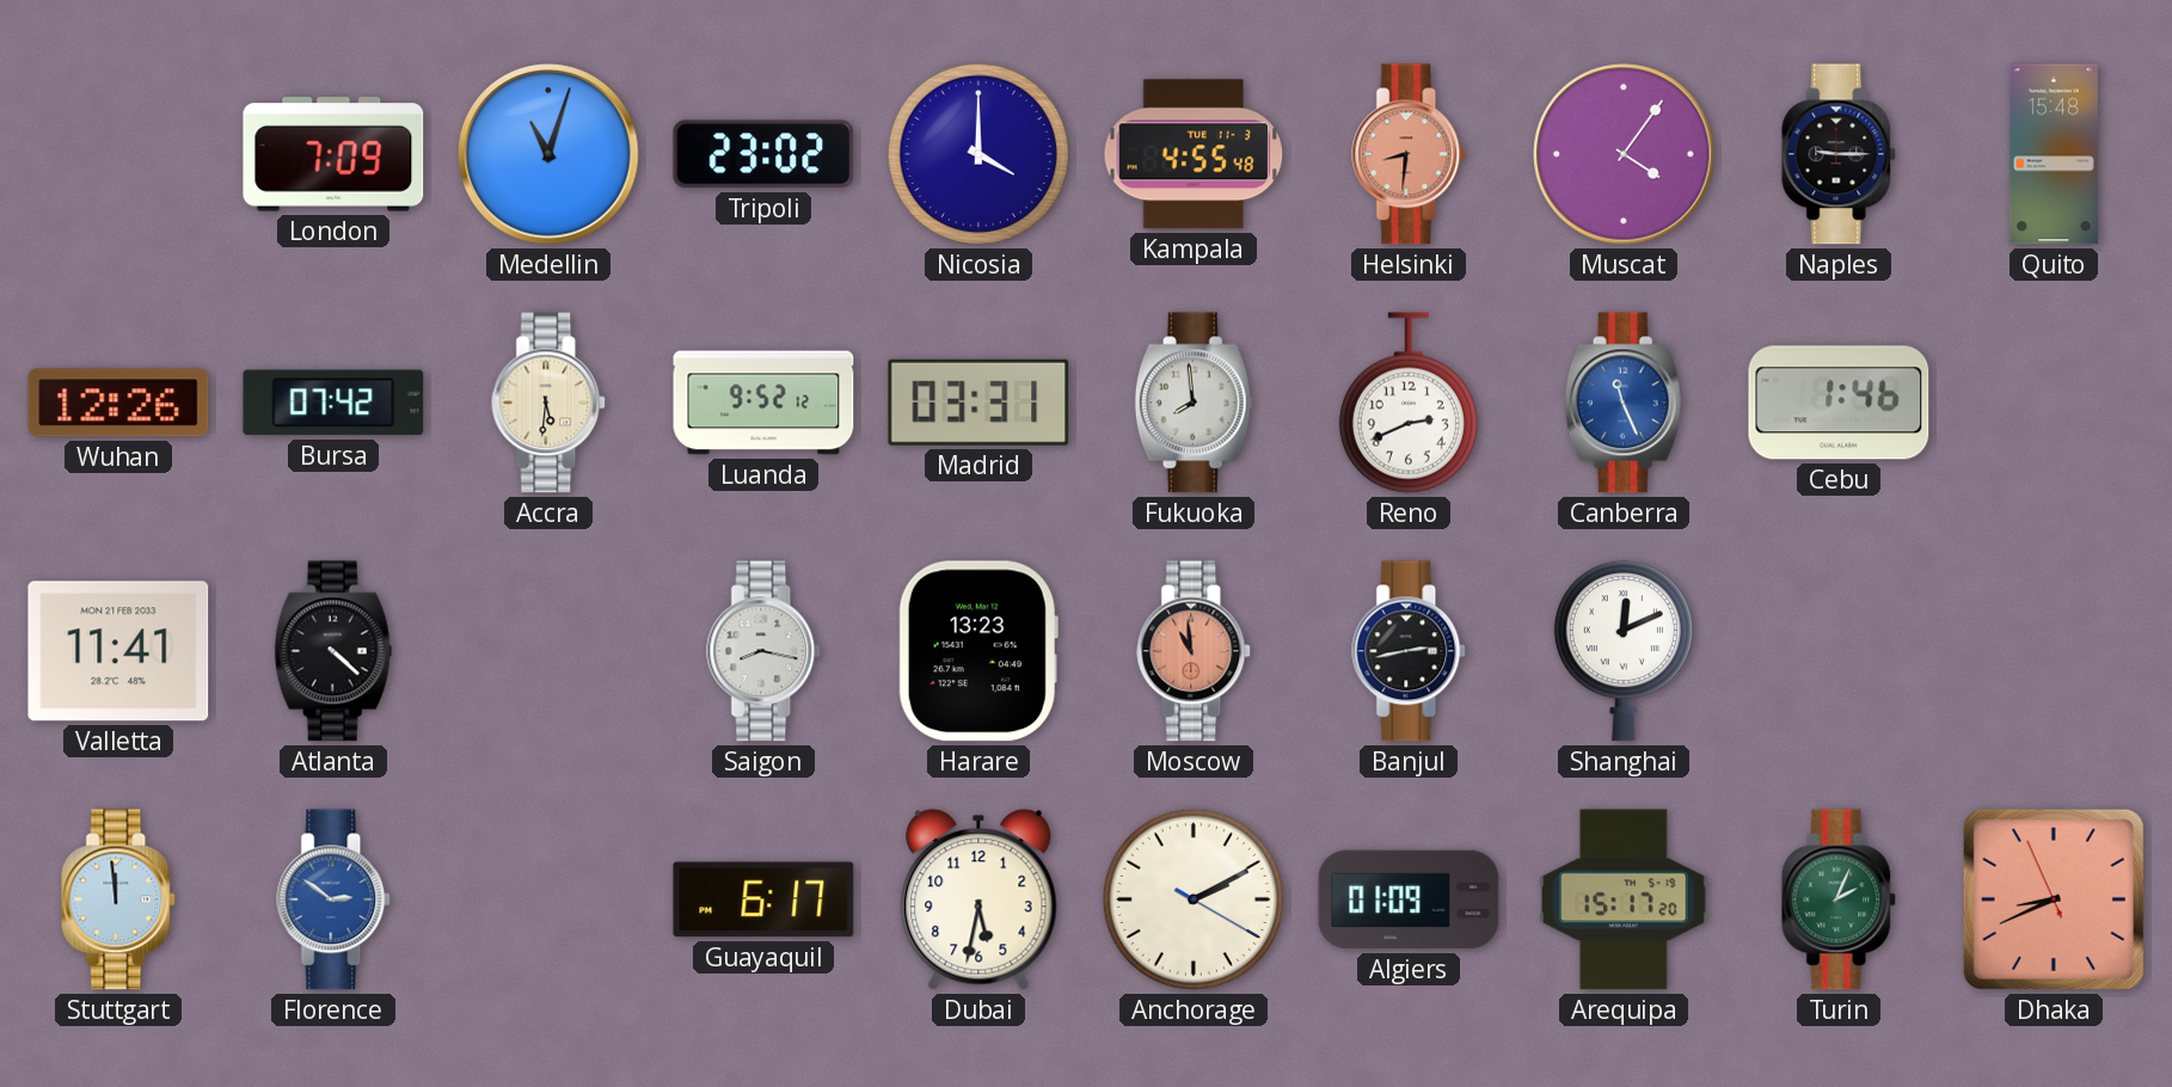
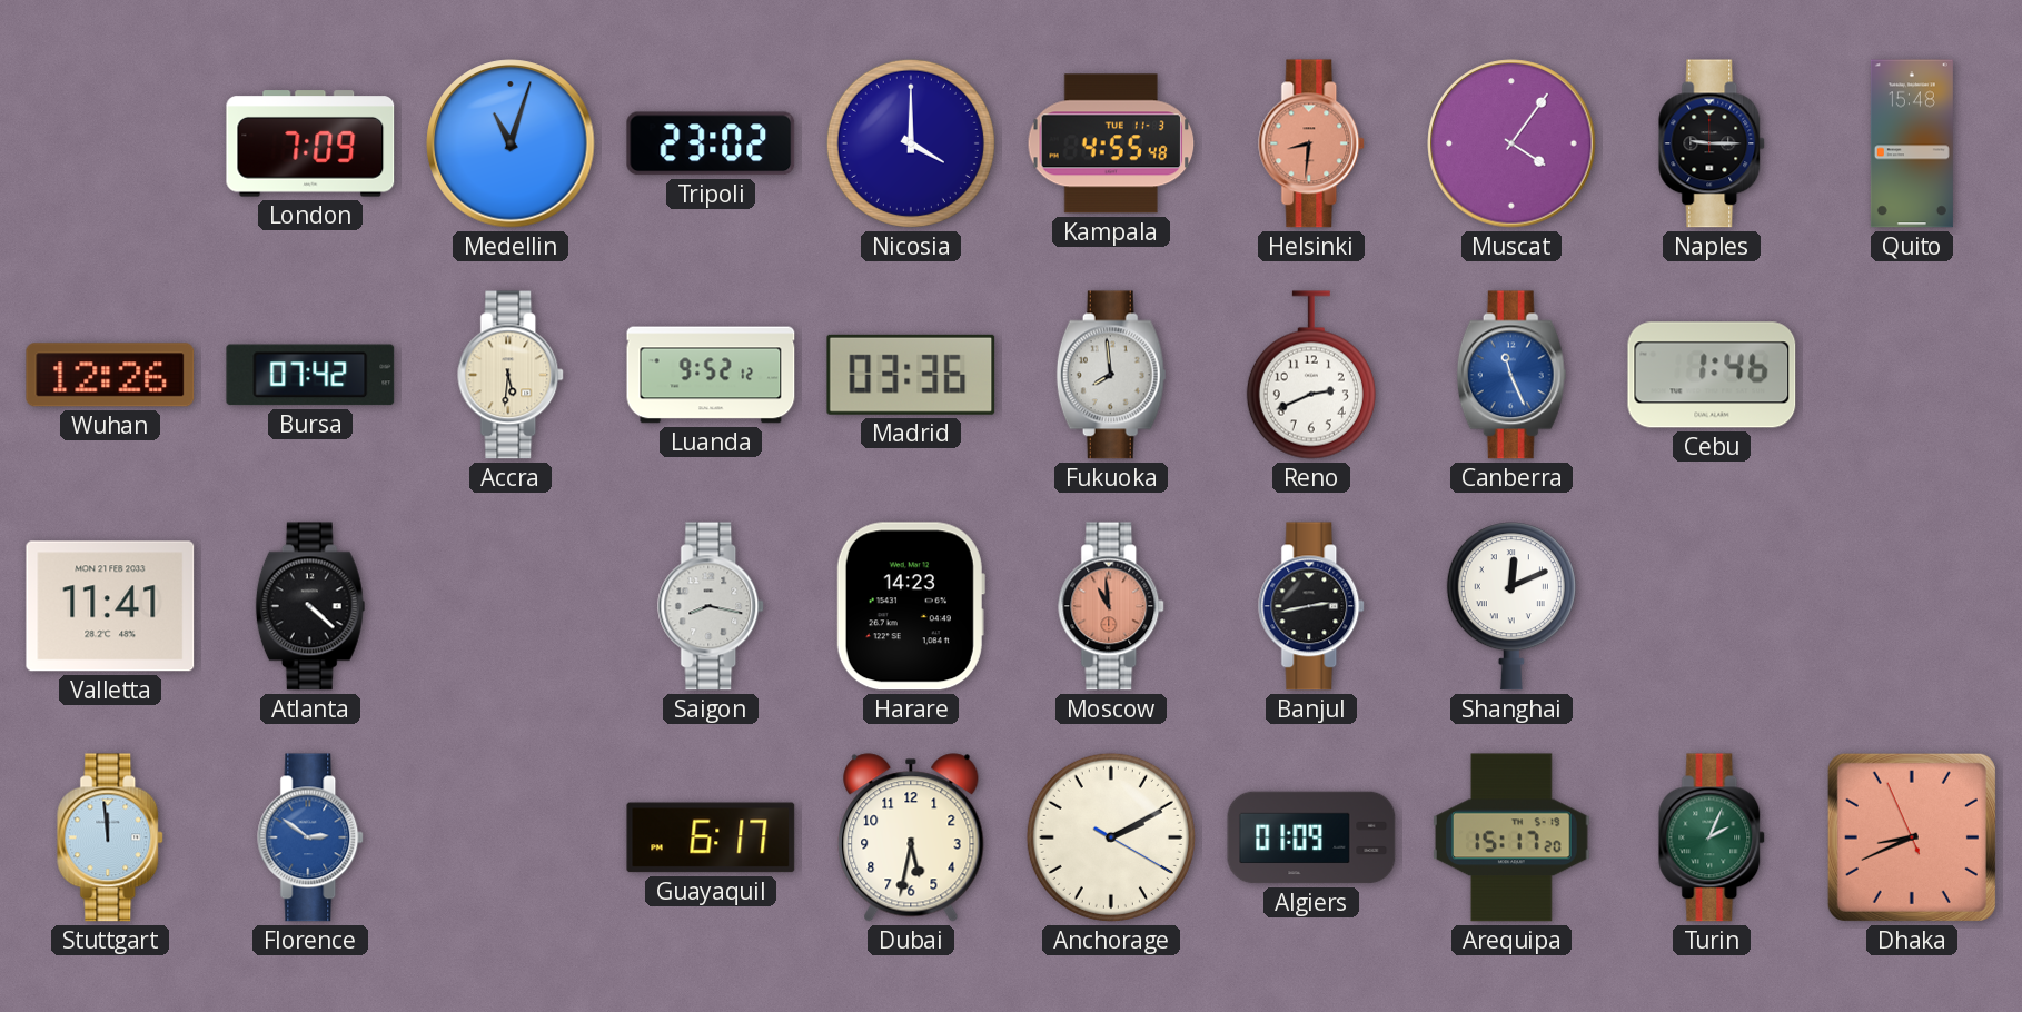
Madrid: 03:31 -> 03:36 (911, 375)
Harare: 13:23 -> 14:23 (911, 606)
